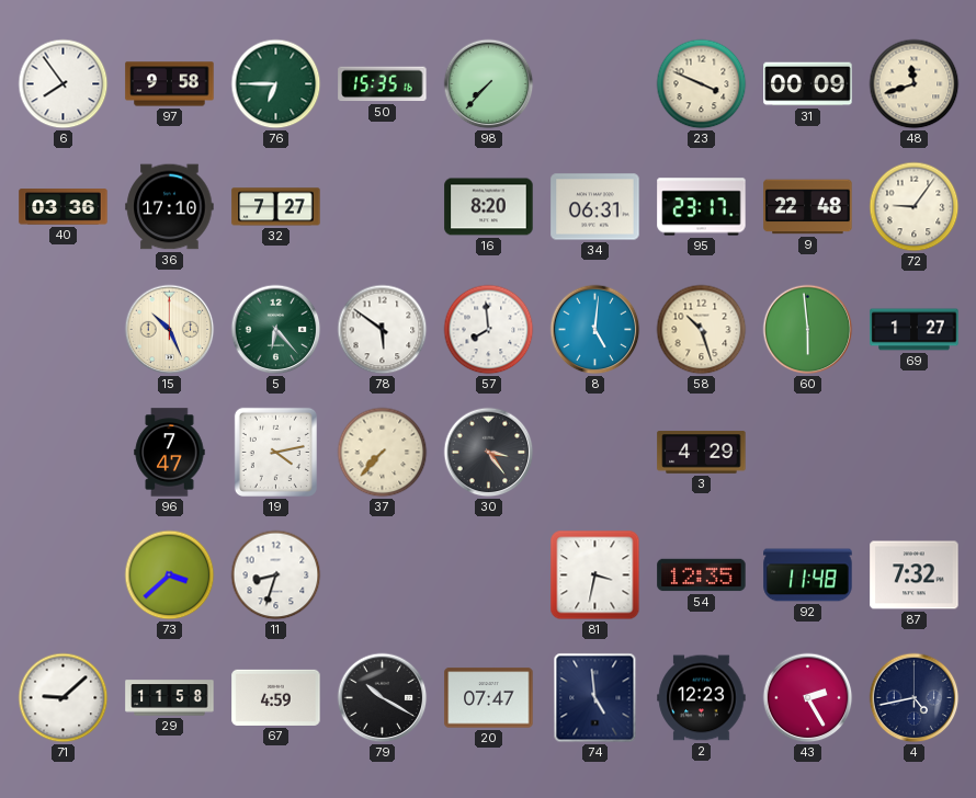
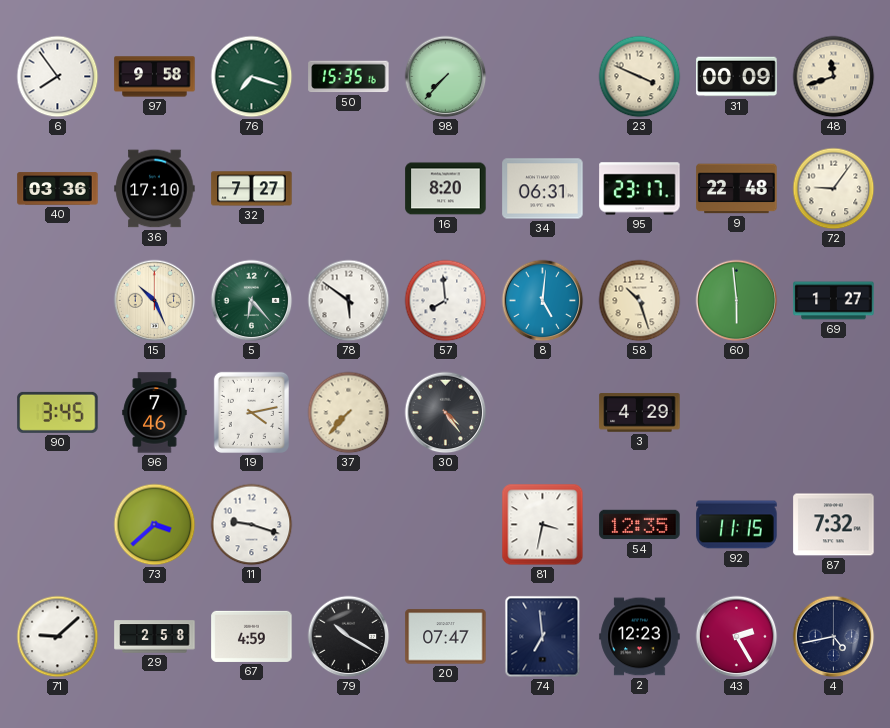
76: 6:45 -> 7:18 (252, 77)
90: none -> 3:45 (58, 412)
96: 7:47 -> 7:46 (155, 413)
30: 3:24 -> 4:24 (446, 413)
11: 8:33 -> 9:18 (252, 525)
92: 11:48 -> 11:15 (737, 525)
29: 11:58 -> 2:58 (155, 637)
74: 4:59 -> 6:59 (543, 637)
